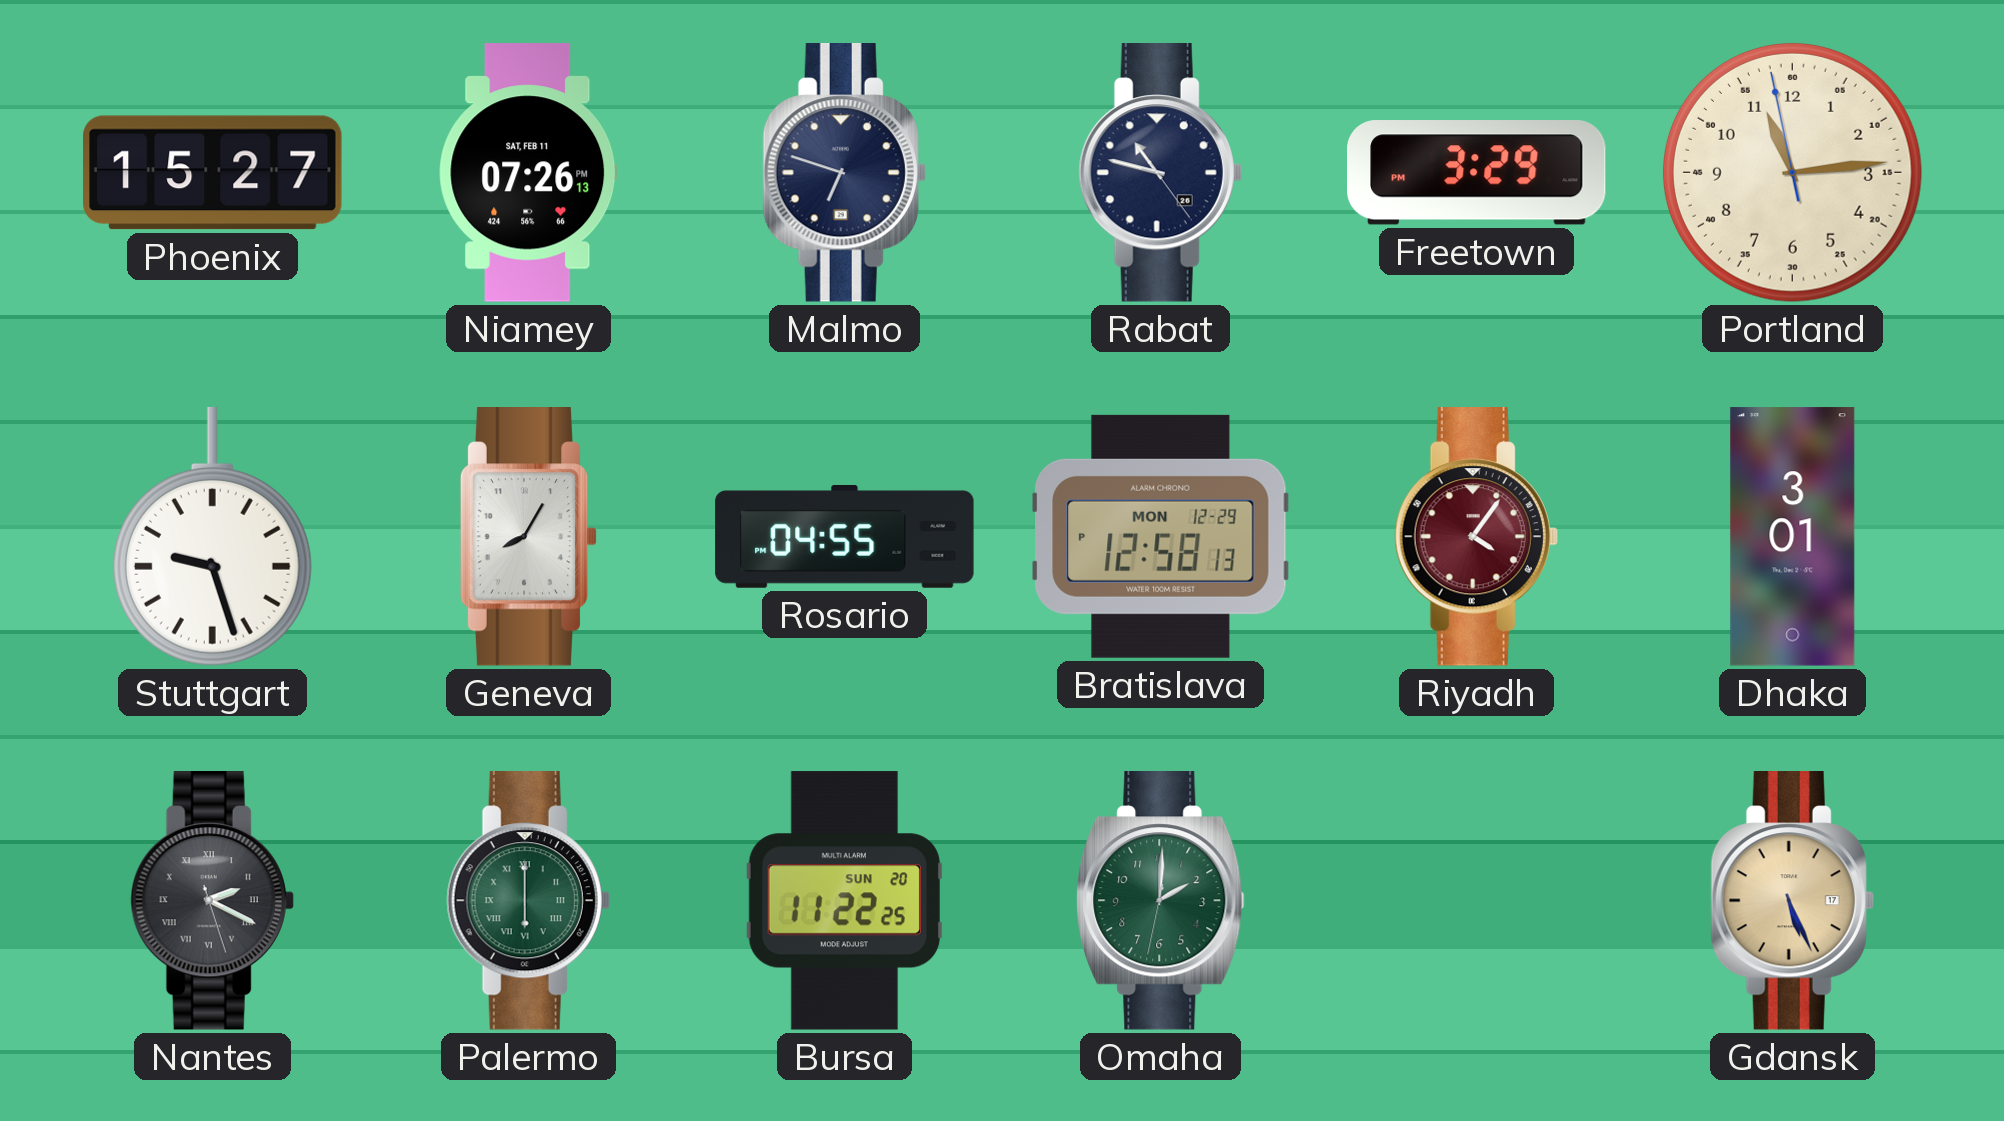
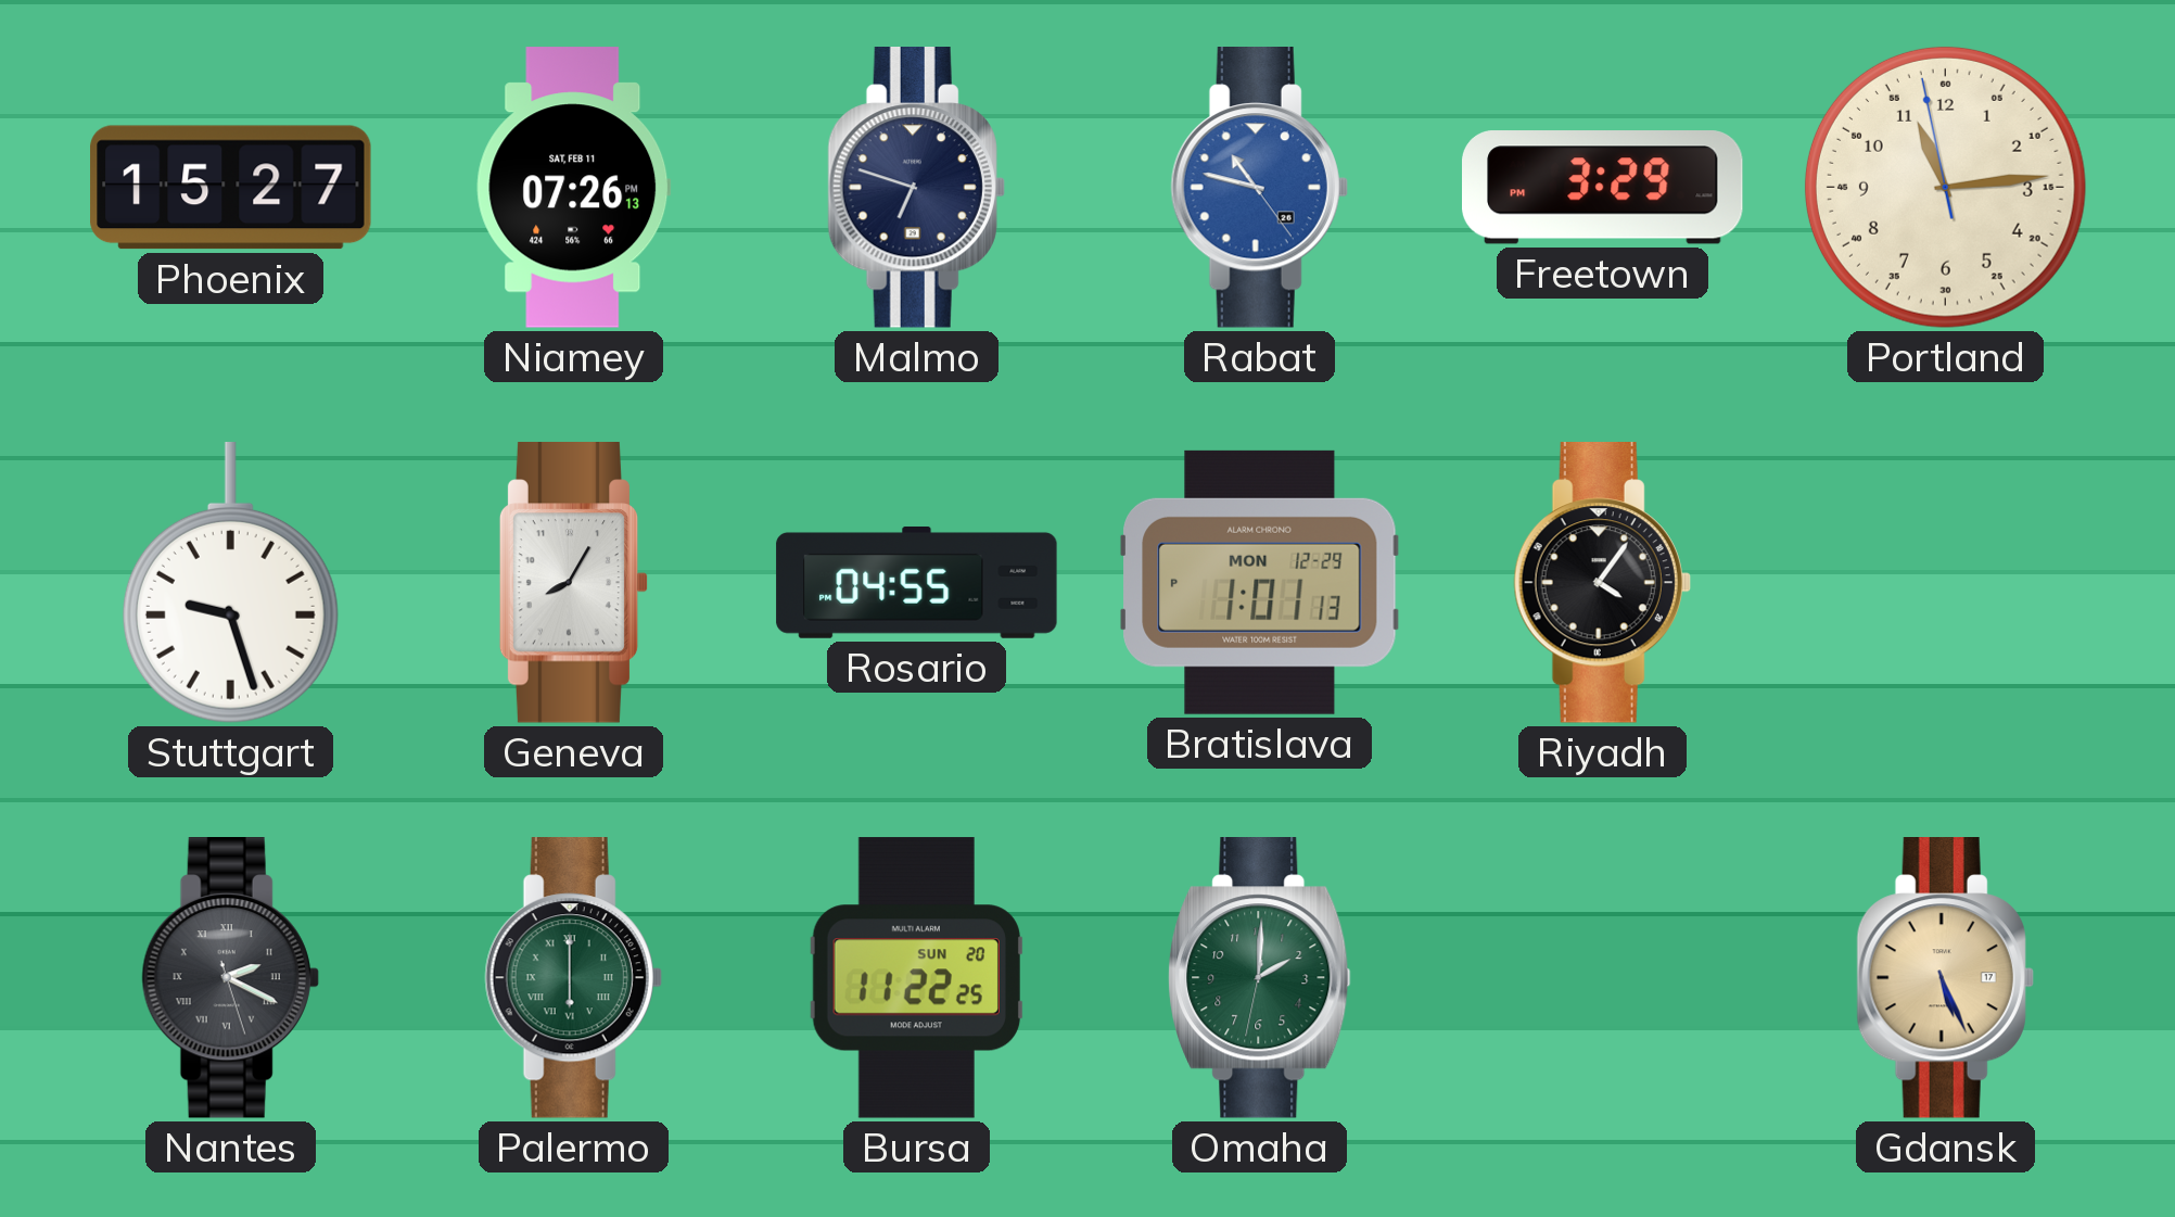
Rabat dial: navy -> blue (1259, 188)
Bratislava: 12:58 -> 1:01 (1260, 582)
Riyadh dial: burgundy -> black (1602, 583)
Dhaka: 3:01 -> none (1793, 537)
